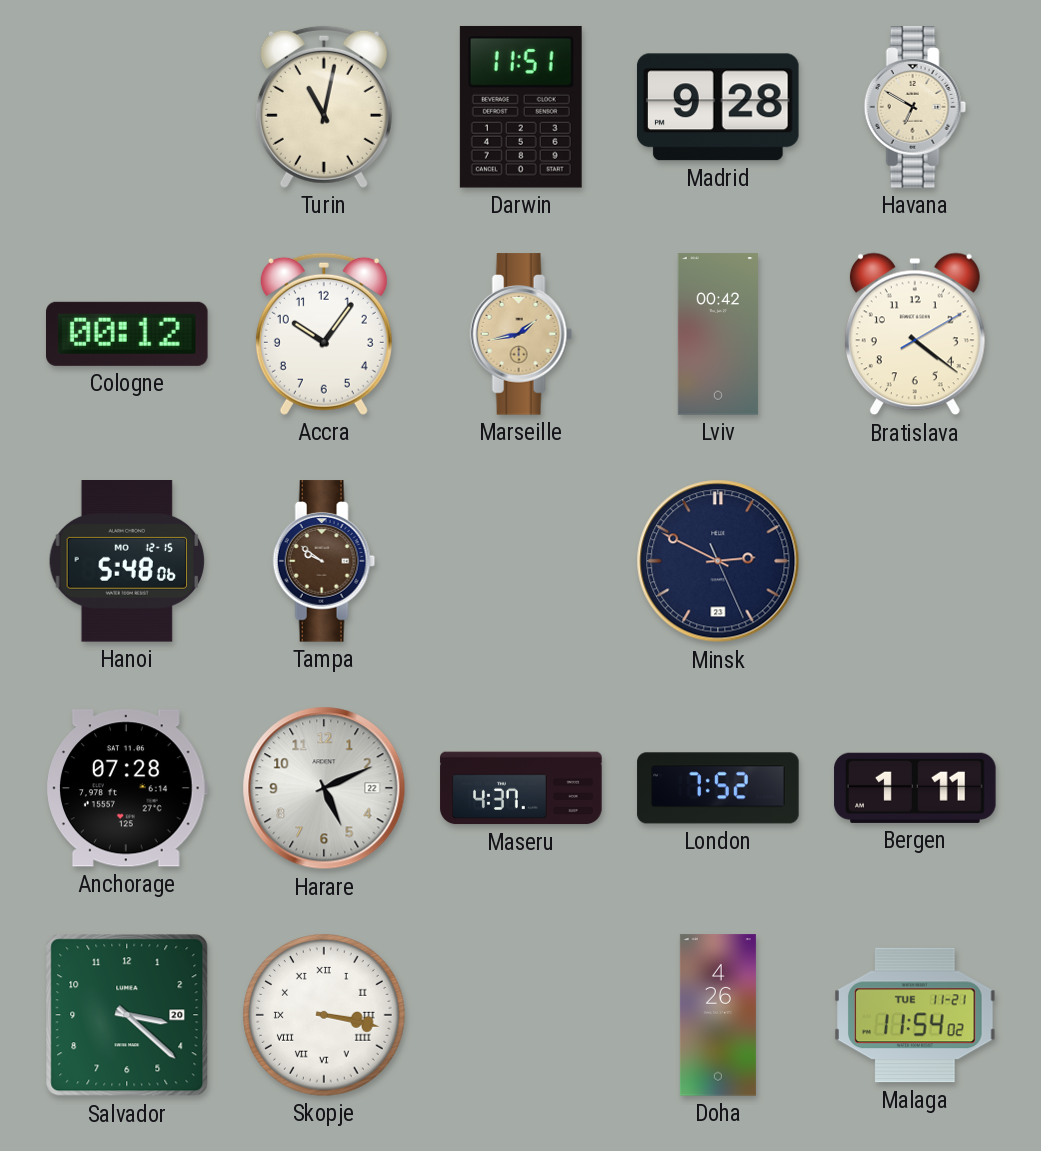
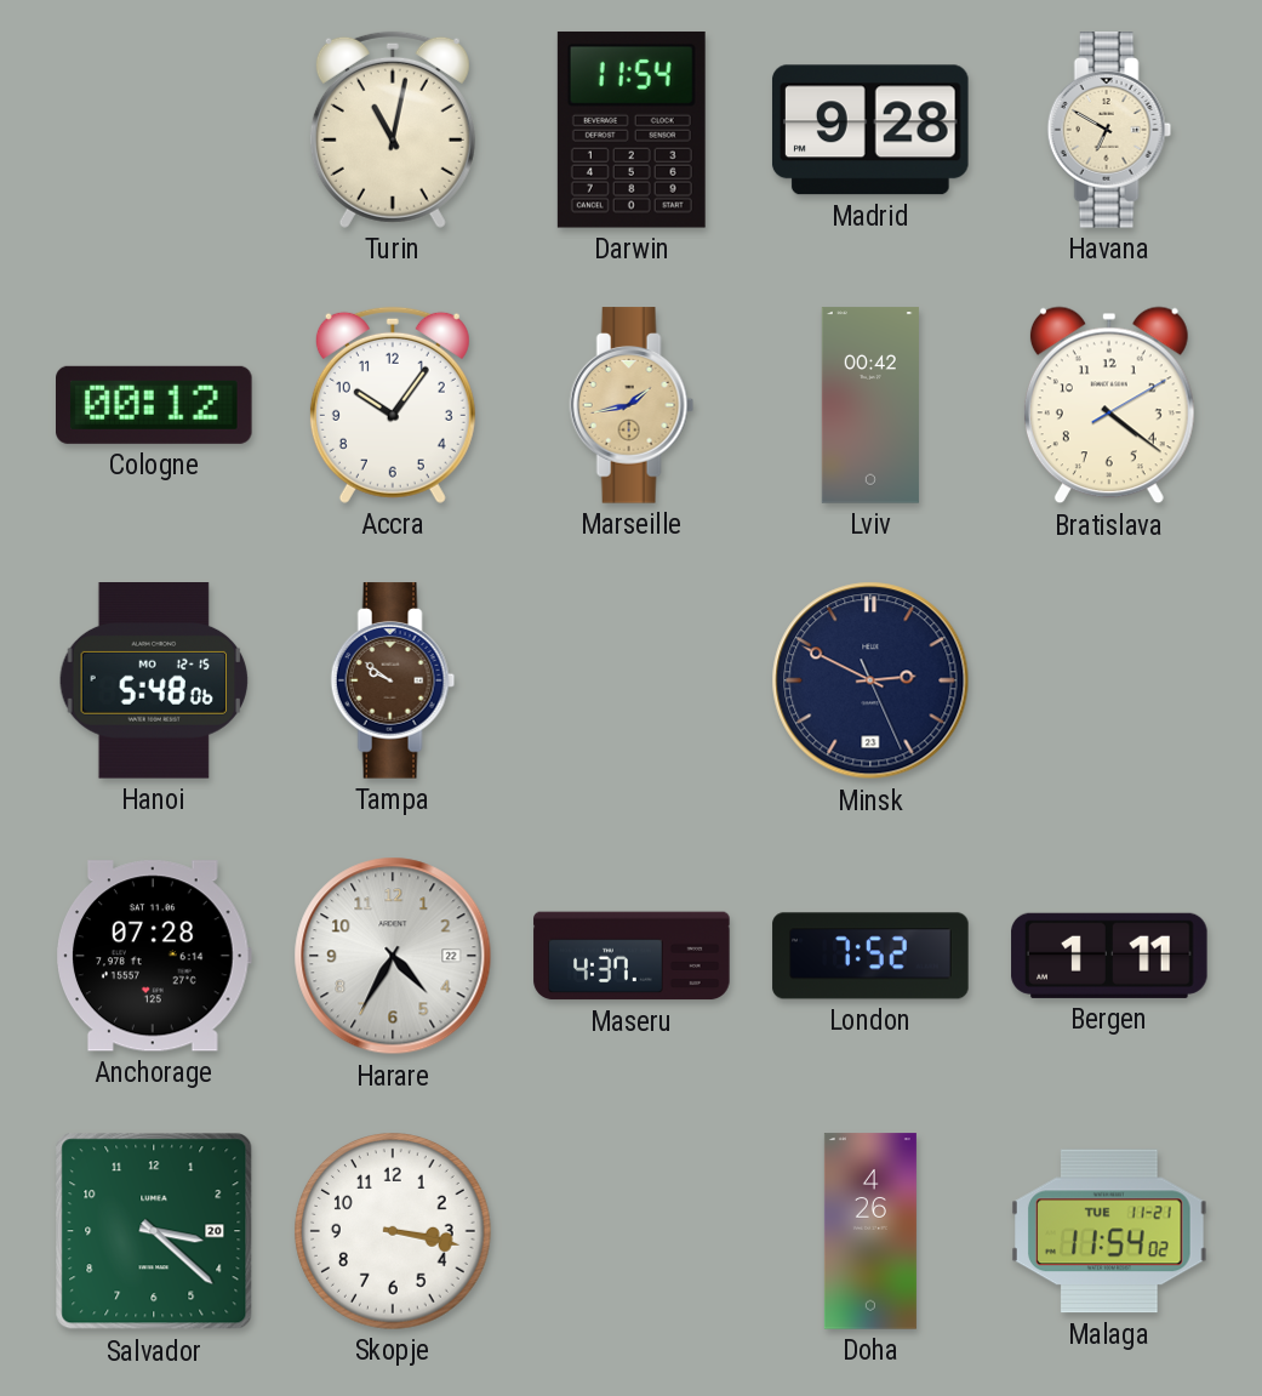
Darwin: 11:51 -> 11:54 (632, 130)
Harare: 5:11 -> 4:35 (393, 956)
Skopje numerals: Roman -> Arabic (394, 1232)
